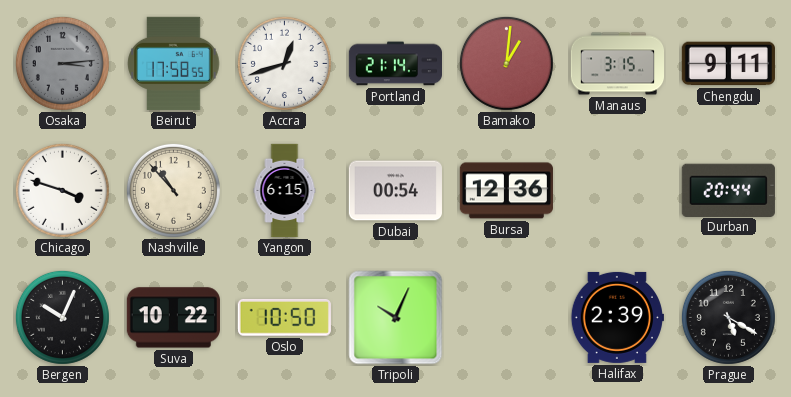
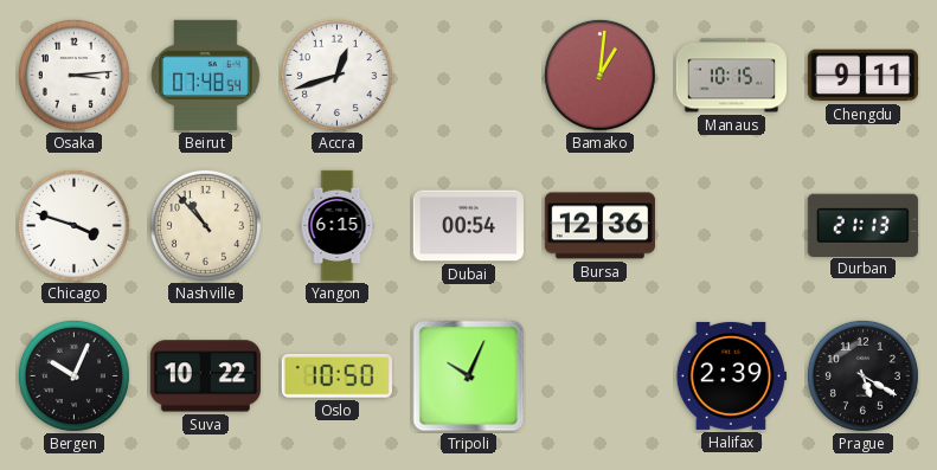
Osaka dial: grey -> white (73, 75)
Beirut: 17:58 -> 07:48 (206, 75)
Portland: 21:14 -> none (395, 64)
Manaus: 3:15 -> 10:15 (731, 76)
Durban: 20:44 -> 21:13 (862, 225)
